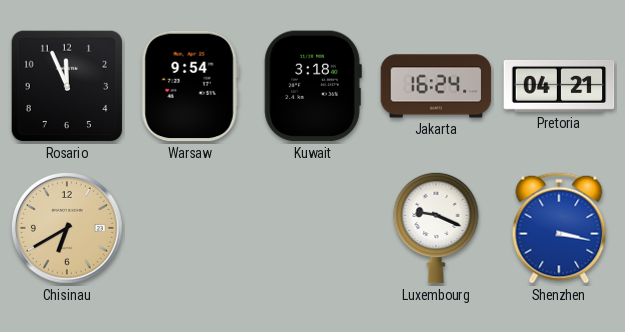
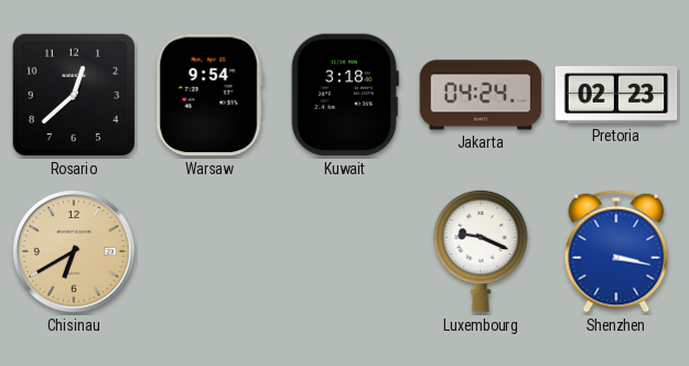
Rosario: 11:56 -> 12:38 (74, 95)
Jakarta: 16:24 -> 04:24 (481, 95)
Pretoria: 04:21 -> 02:23 (616, 95)
